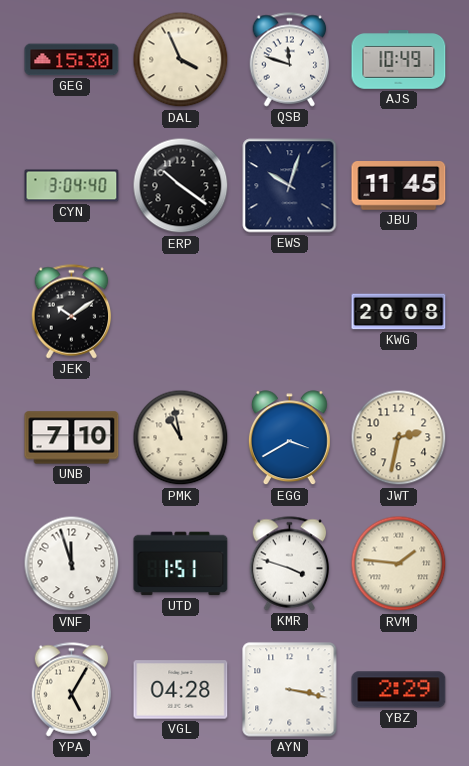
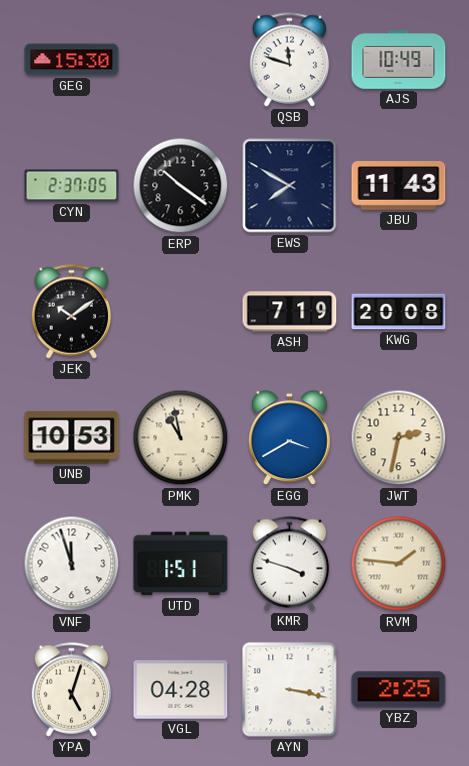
DAL: 3:56 -> none (181, 60)
CYN: 3:04 -> 2:37 (72, 186)
EWS: 10:03 -> 7:50 (290, 186)
JBU: 11:45 -> 11:43 (399, 186)
ASH: none -> 7:19 (290, 312)
UNB: 7:10 -> 10:53 (72, 438)
YPA: 5:05 -> 5:03 (72, 690)
YBZ: 2:29 -> 2:25 (399, 690)
